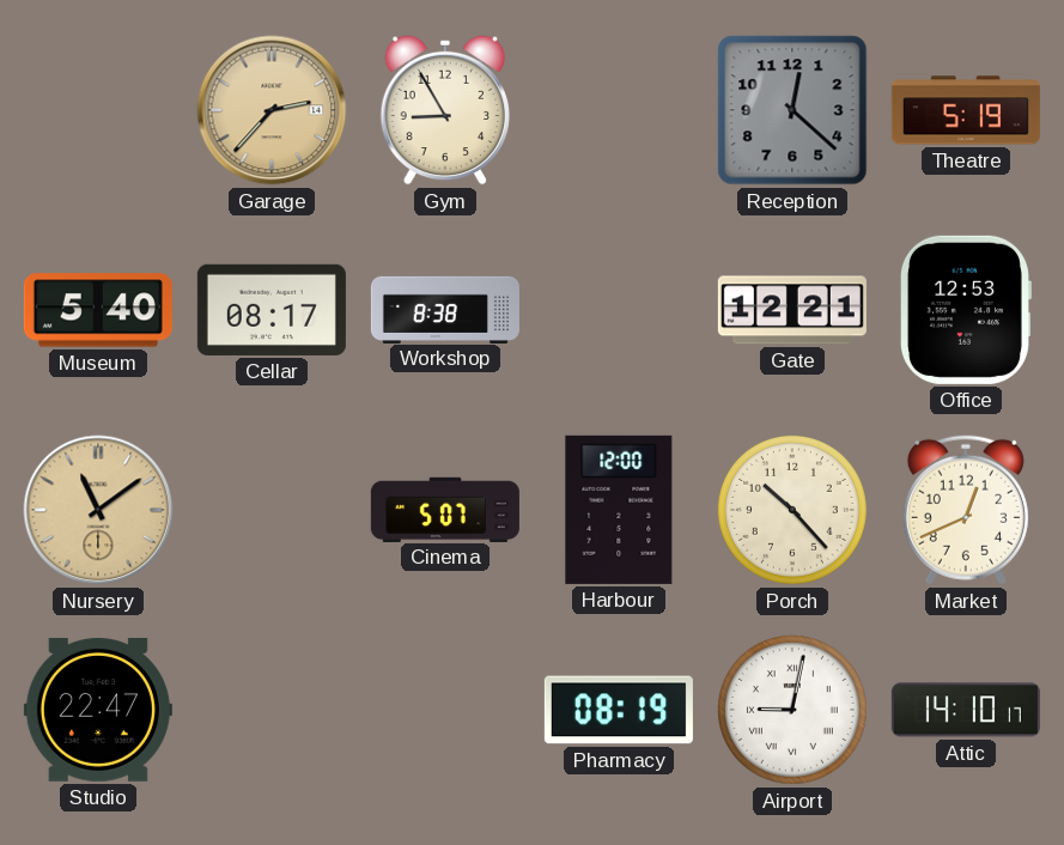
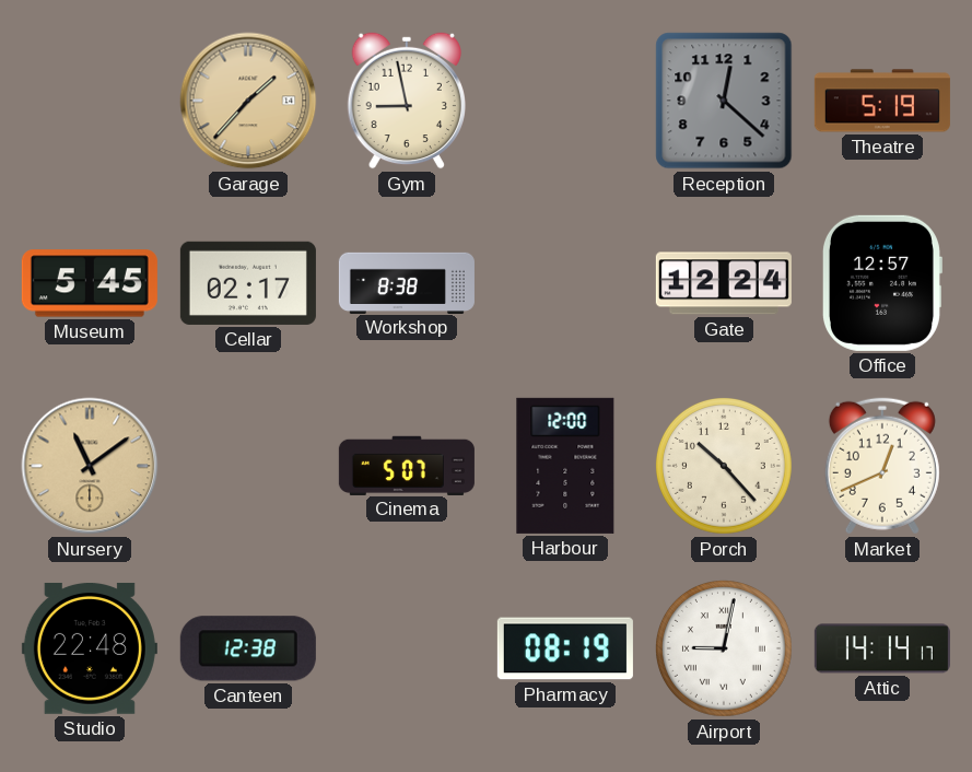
Garage: 2:37 -> 1:37 (248, 101)
Gym: 8:55 -> 8:58 (406, 101)
Museum: 5:40 -> 5:45 (90, 283)
Cellar: 08:17 -> 02:17 (248, 283)
Gate: 12:21 -> 12:24 (724, 283)
Office: 12:53 -> 12:57 (881, 283)
Studio: 22:47 -> 22:48 (90, 648)
Canteen: none -> 12:38 (248, 648)
Attic: 14:10 -> 14:14 (882, 648)
